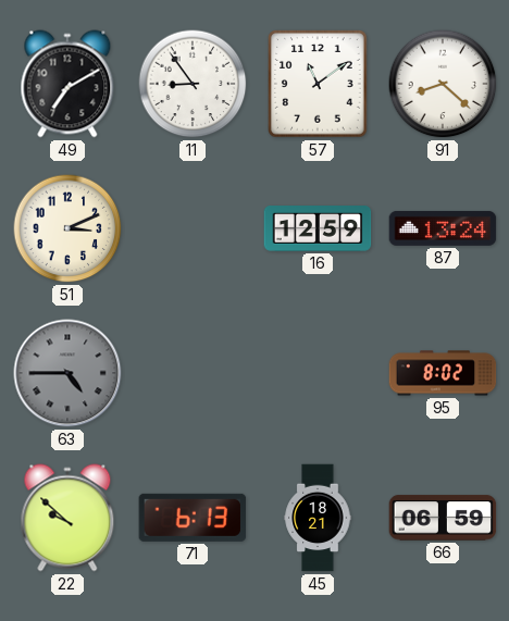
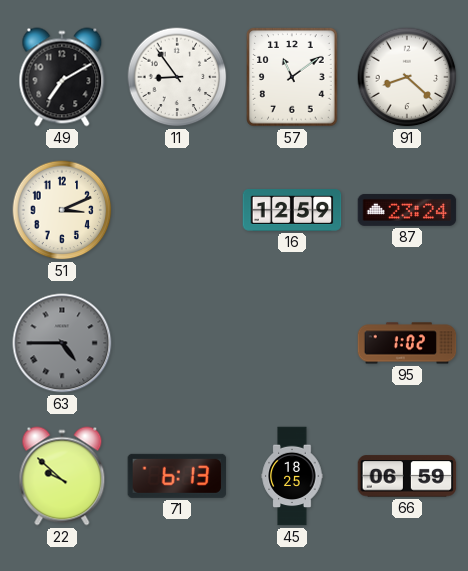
87: 13:24 -> 23:24 (407, 210)
95: 8:02 -> 1:02 (407, 343)
45: 18:21 -> 18:25 (292, 476)
